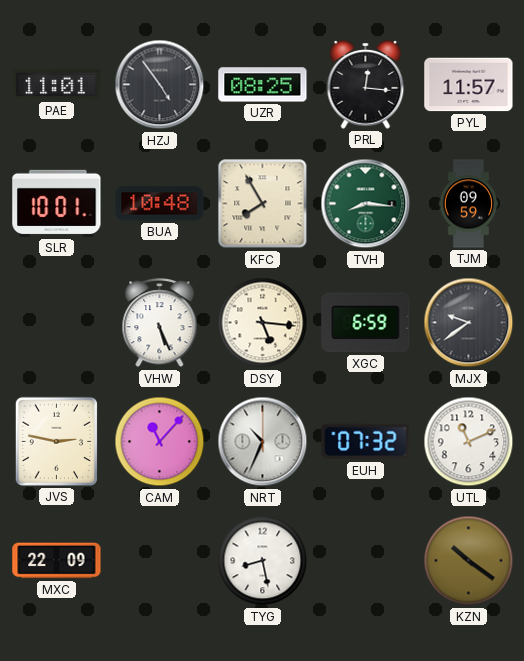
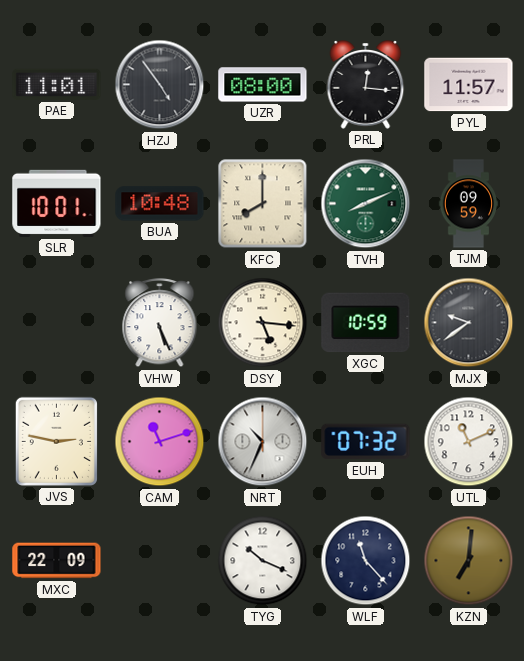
UZR: 08:25 -> 08:00 (263, 85)
KFC: 7:55 -> 8:00 (263, 204)
TVH: 8:16 -> 8:11 (366, 204)
XGC: 6:59 -> 10:59 (366, 323)
CAM: 11:07 -> 11:12 (160, 442)
TYG: 8:28 -> 10:19 (263, 561)
WLF: none -> 11:23 (366, 561)
KZN: 10:21 -> 7:01 (469, 561)
